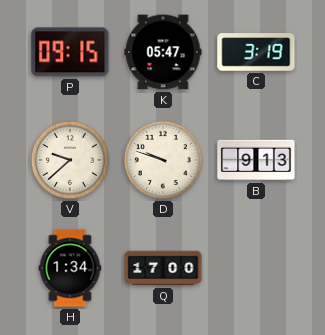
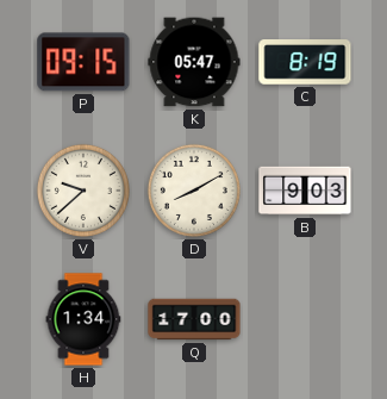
C: 3:19 -> 8:19 (305, 62)
D: 9:48 -> 8:10 (194, 191)
B: 9:13 -> 9:03 (305, 191)
